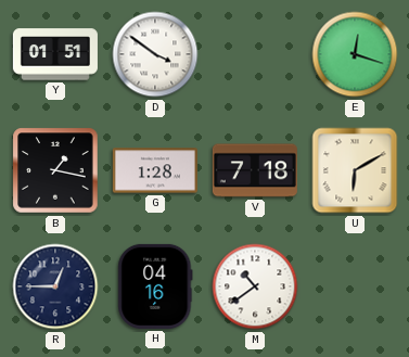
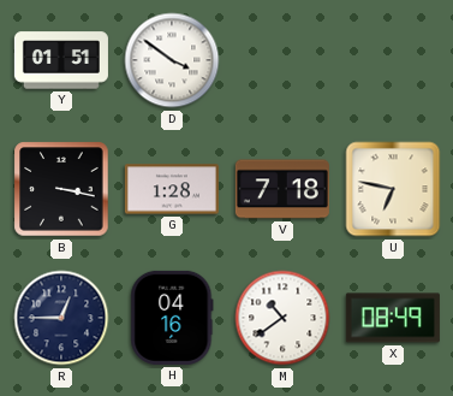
E: 12:18 -> none (355, 54)
B: 1:17 -> 3:17 (61, 189)
U: 6:10 -> 6:47 (393, 189)
X: none -> 08:49 (393, 318)
